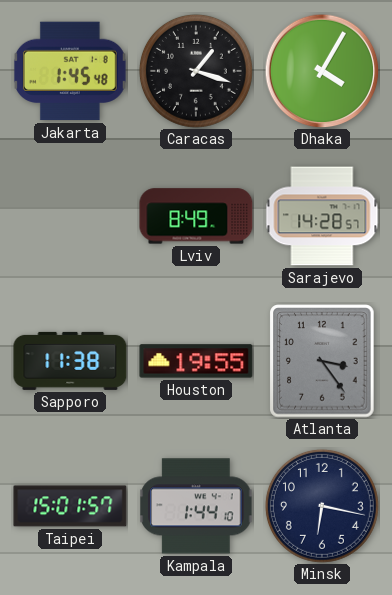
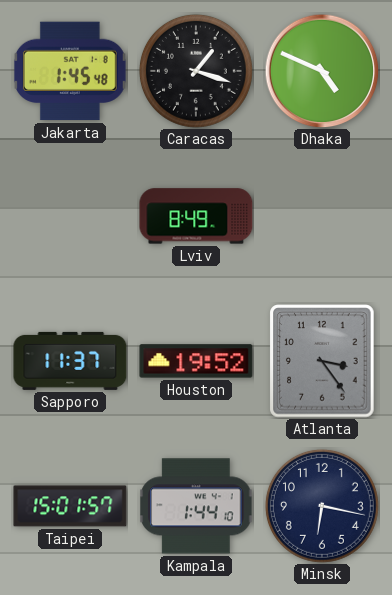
Dhaka: 4:05 -> 4:49 (322, 71)
Sarajevo: 14:28 -> none (322, 216)
Sapporo: 11:38 -> 11:37 (70, 361)
Houston: 19:55 -> 19:52 (196, 361)
